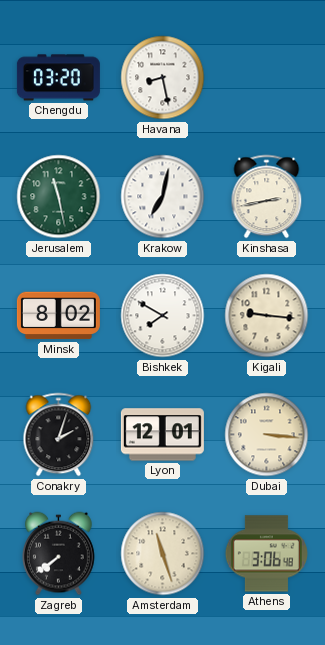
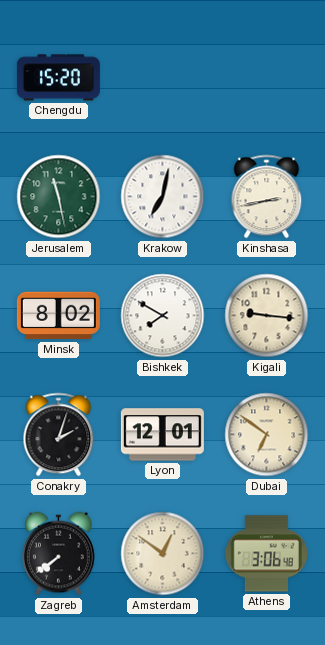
Chengdu: 03:20 -> 15:20 (58, 78)
Havana: 8:28 -> none (163, 78)
Dubai: 3:16 -> 6:51 (267, 435)
Amsterdam: 11:27 -> 12:51 (163, 554)
